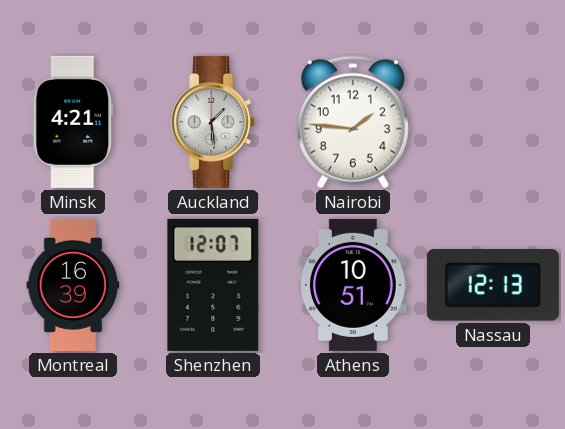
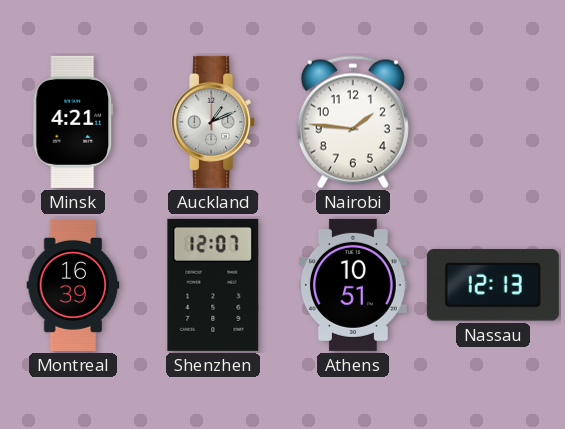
Auckland: 1:29 -> 1:11 (214, 122)
